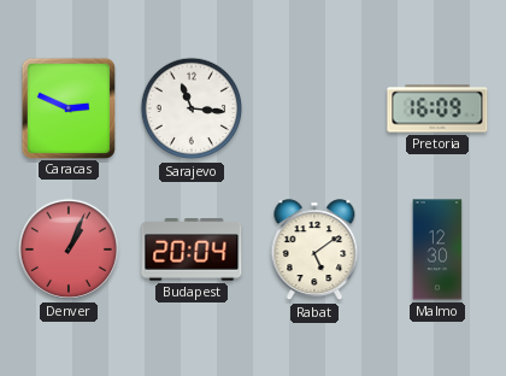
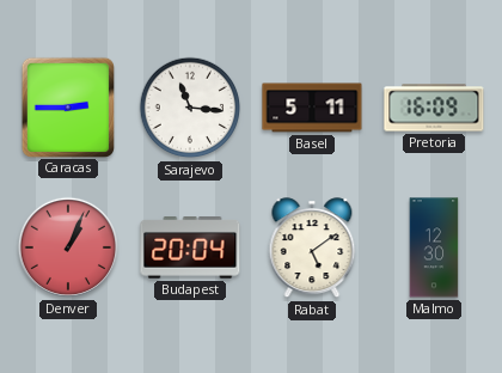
Caracas: 2:49 -> 2:45 (67, 106)
Basel: none -> 5:11 (312, 108)
